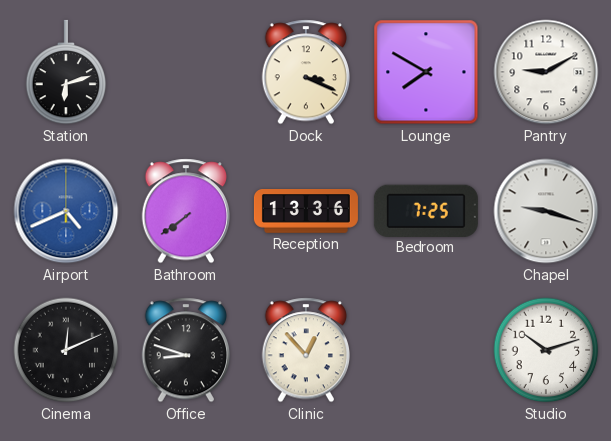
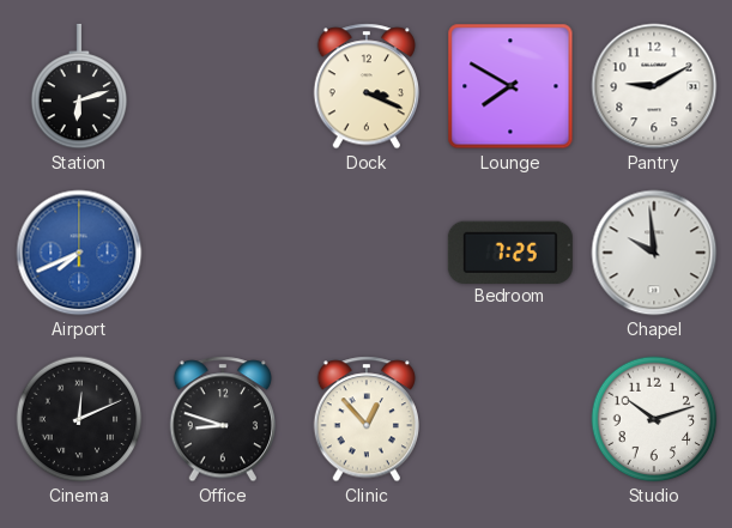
Airport: 4:41 -> 7:41 (79, 253)
Bathroom: 7:39 -> none (185, 211)
Reception: 13:36 -> none (306, 211)
Chapel: 9:18 -> 9:59 (654, 253)
